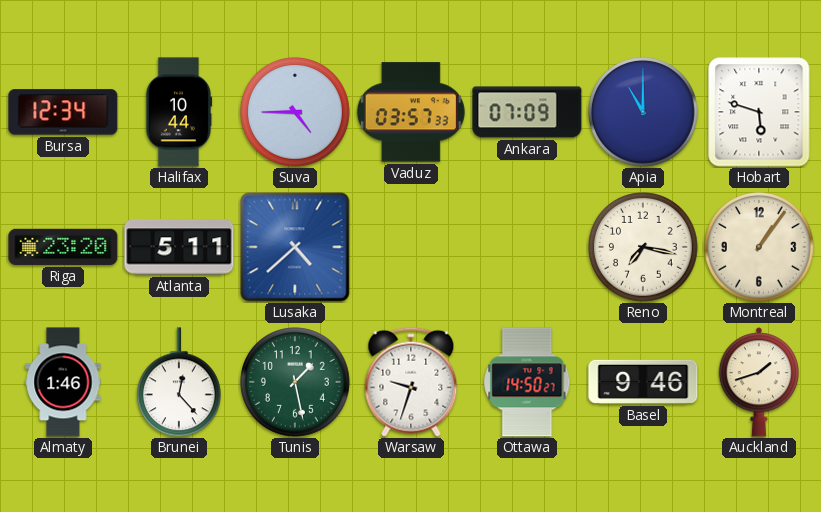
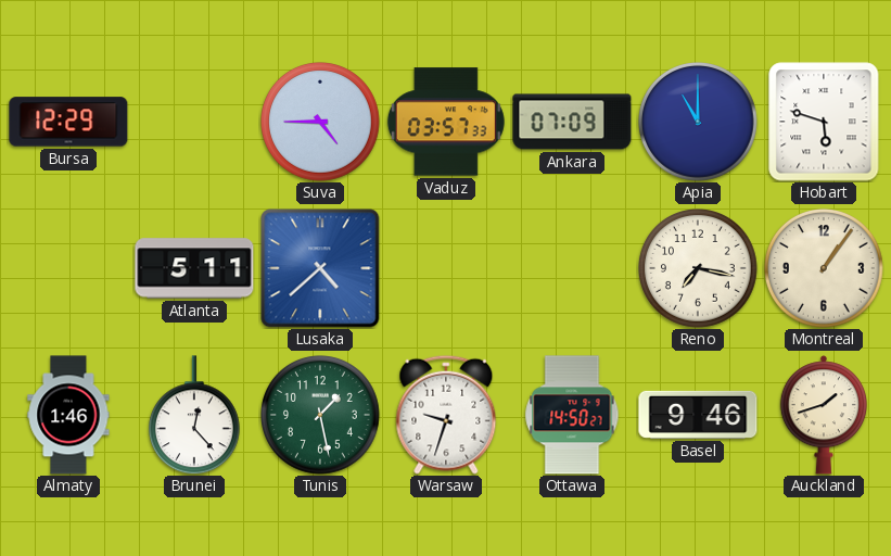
Bursa: 12:34 -> 12:29 (68, 122)
Halifax: 10:44 -> none (179, 112)
Riga: 23:20 -> none (63, 247)
